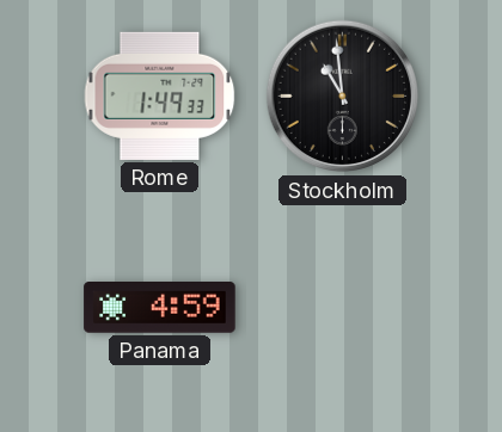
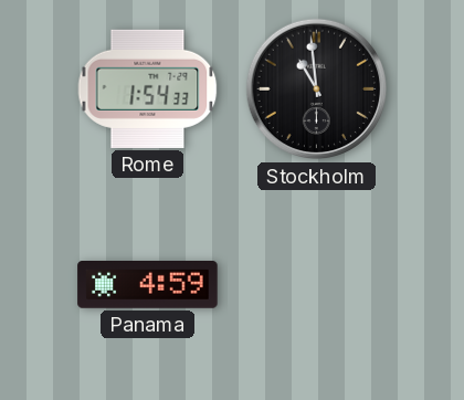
Rome: 1:49 -> 1:54 (148, 88)
